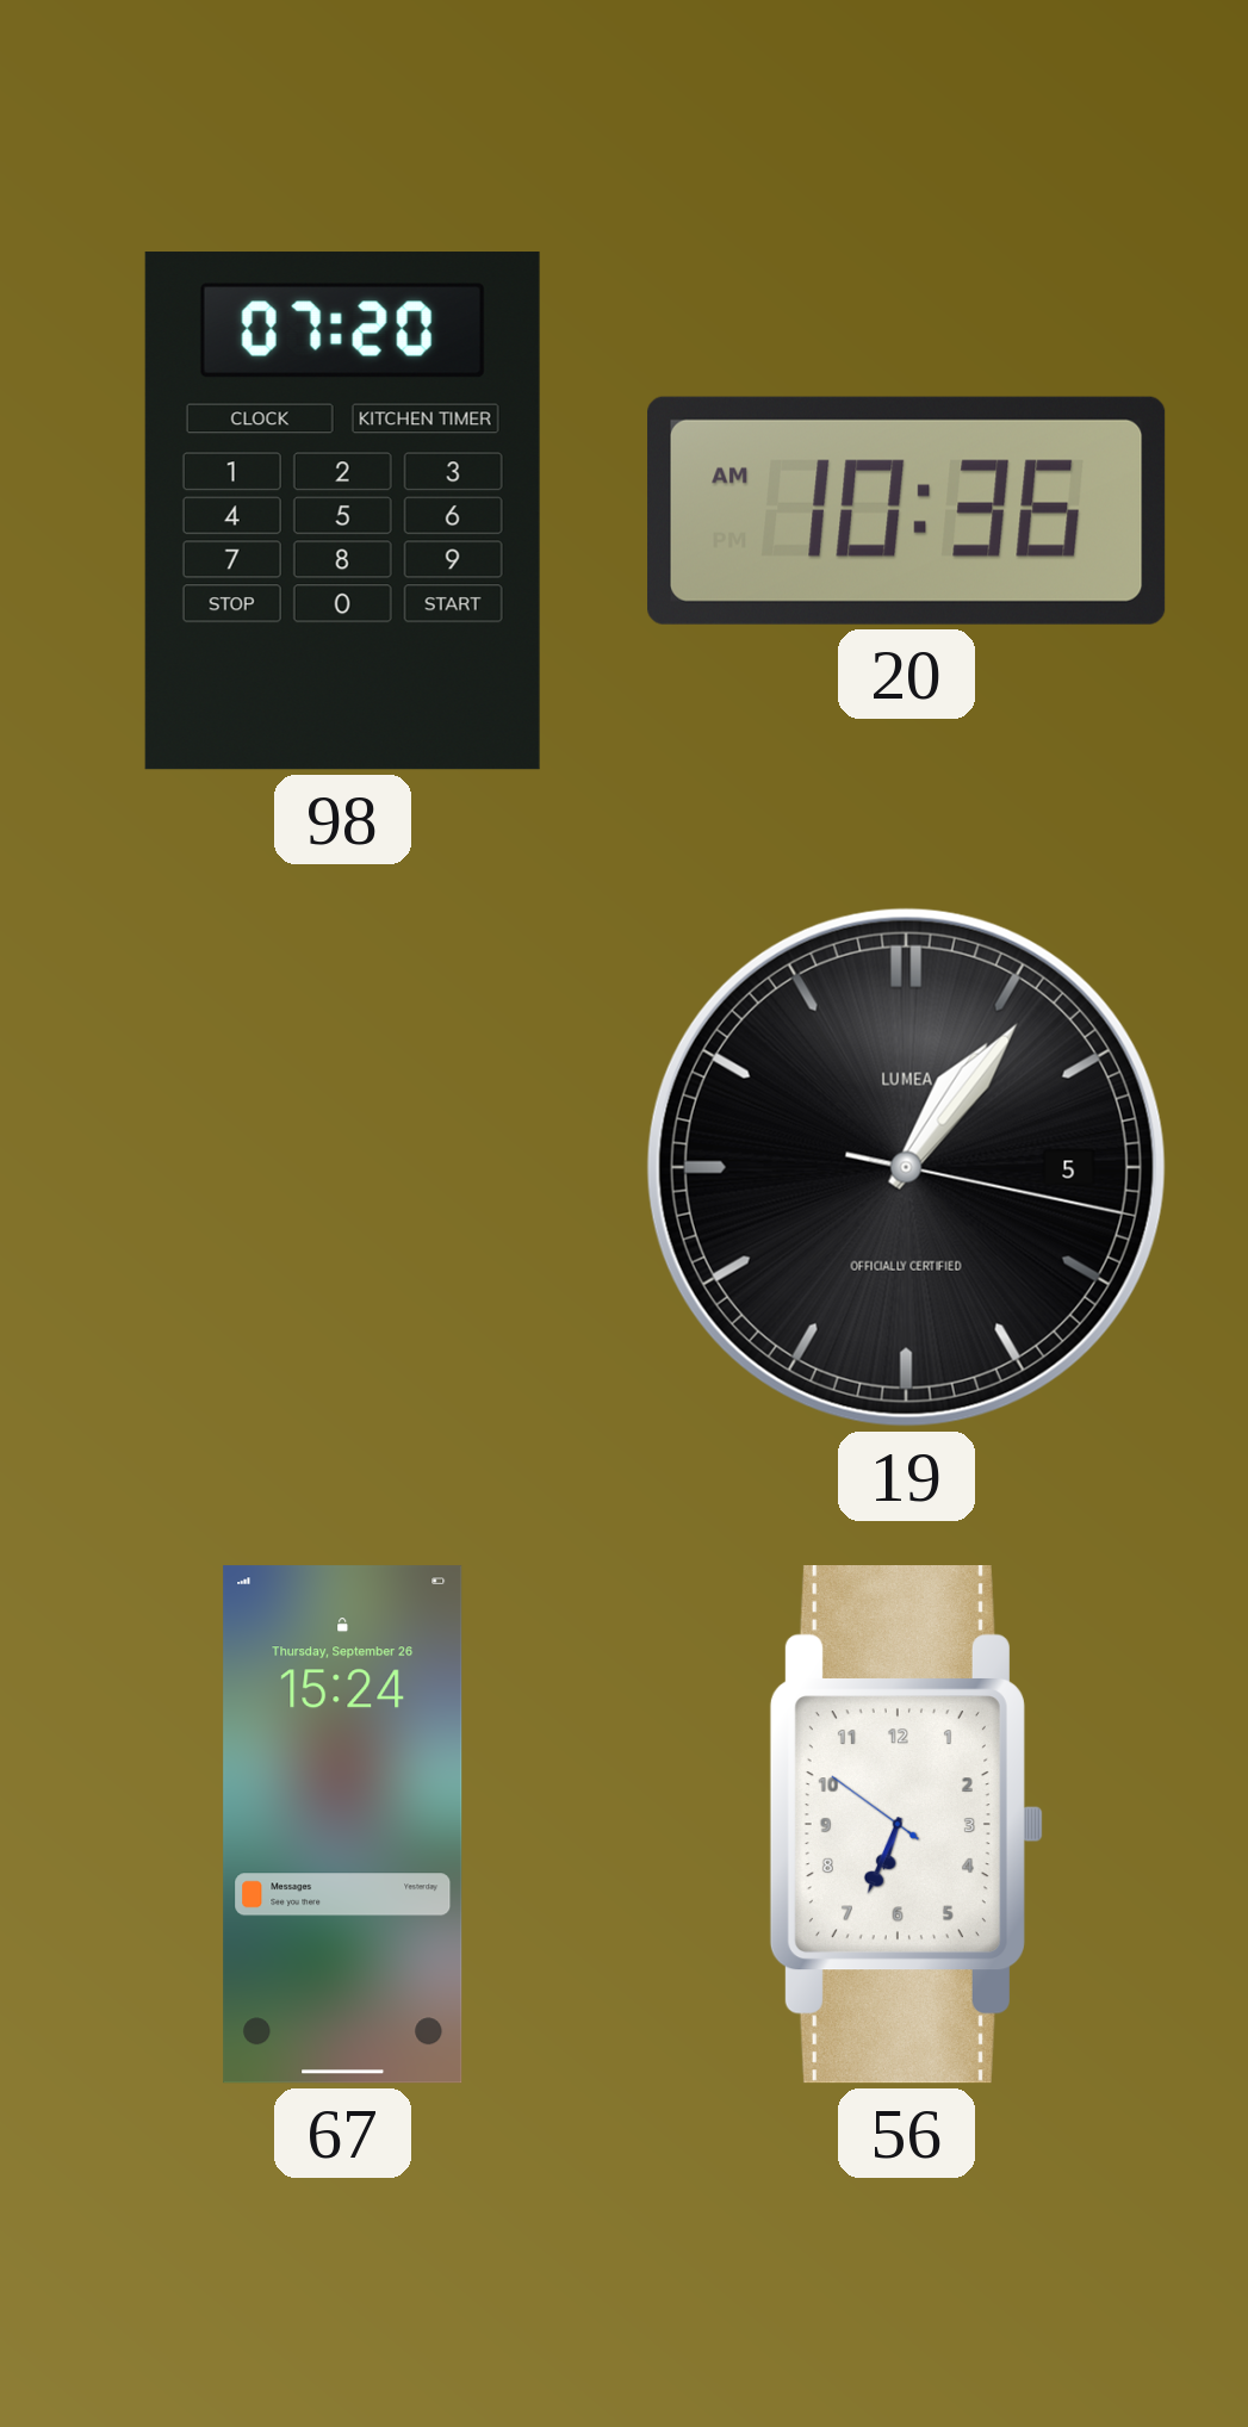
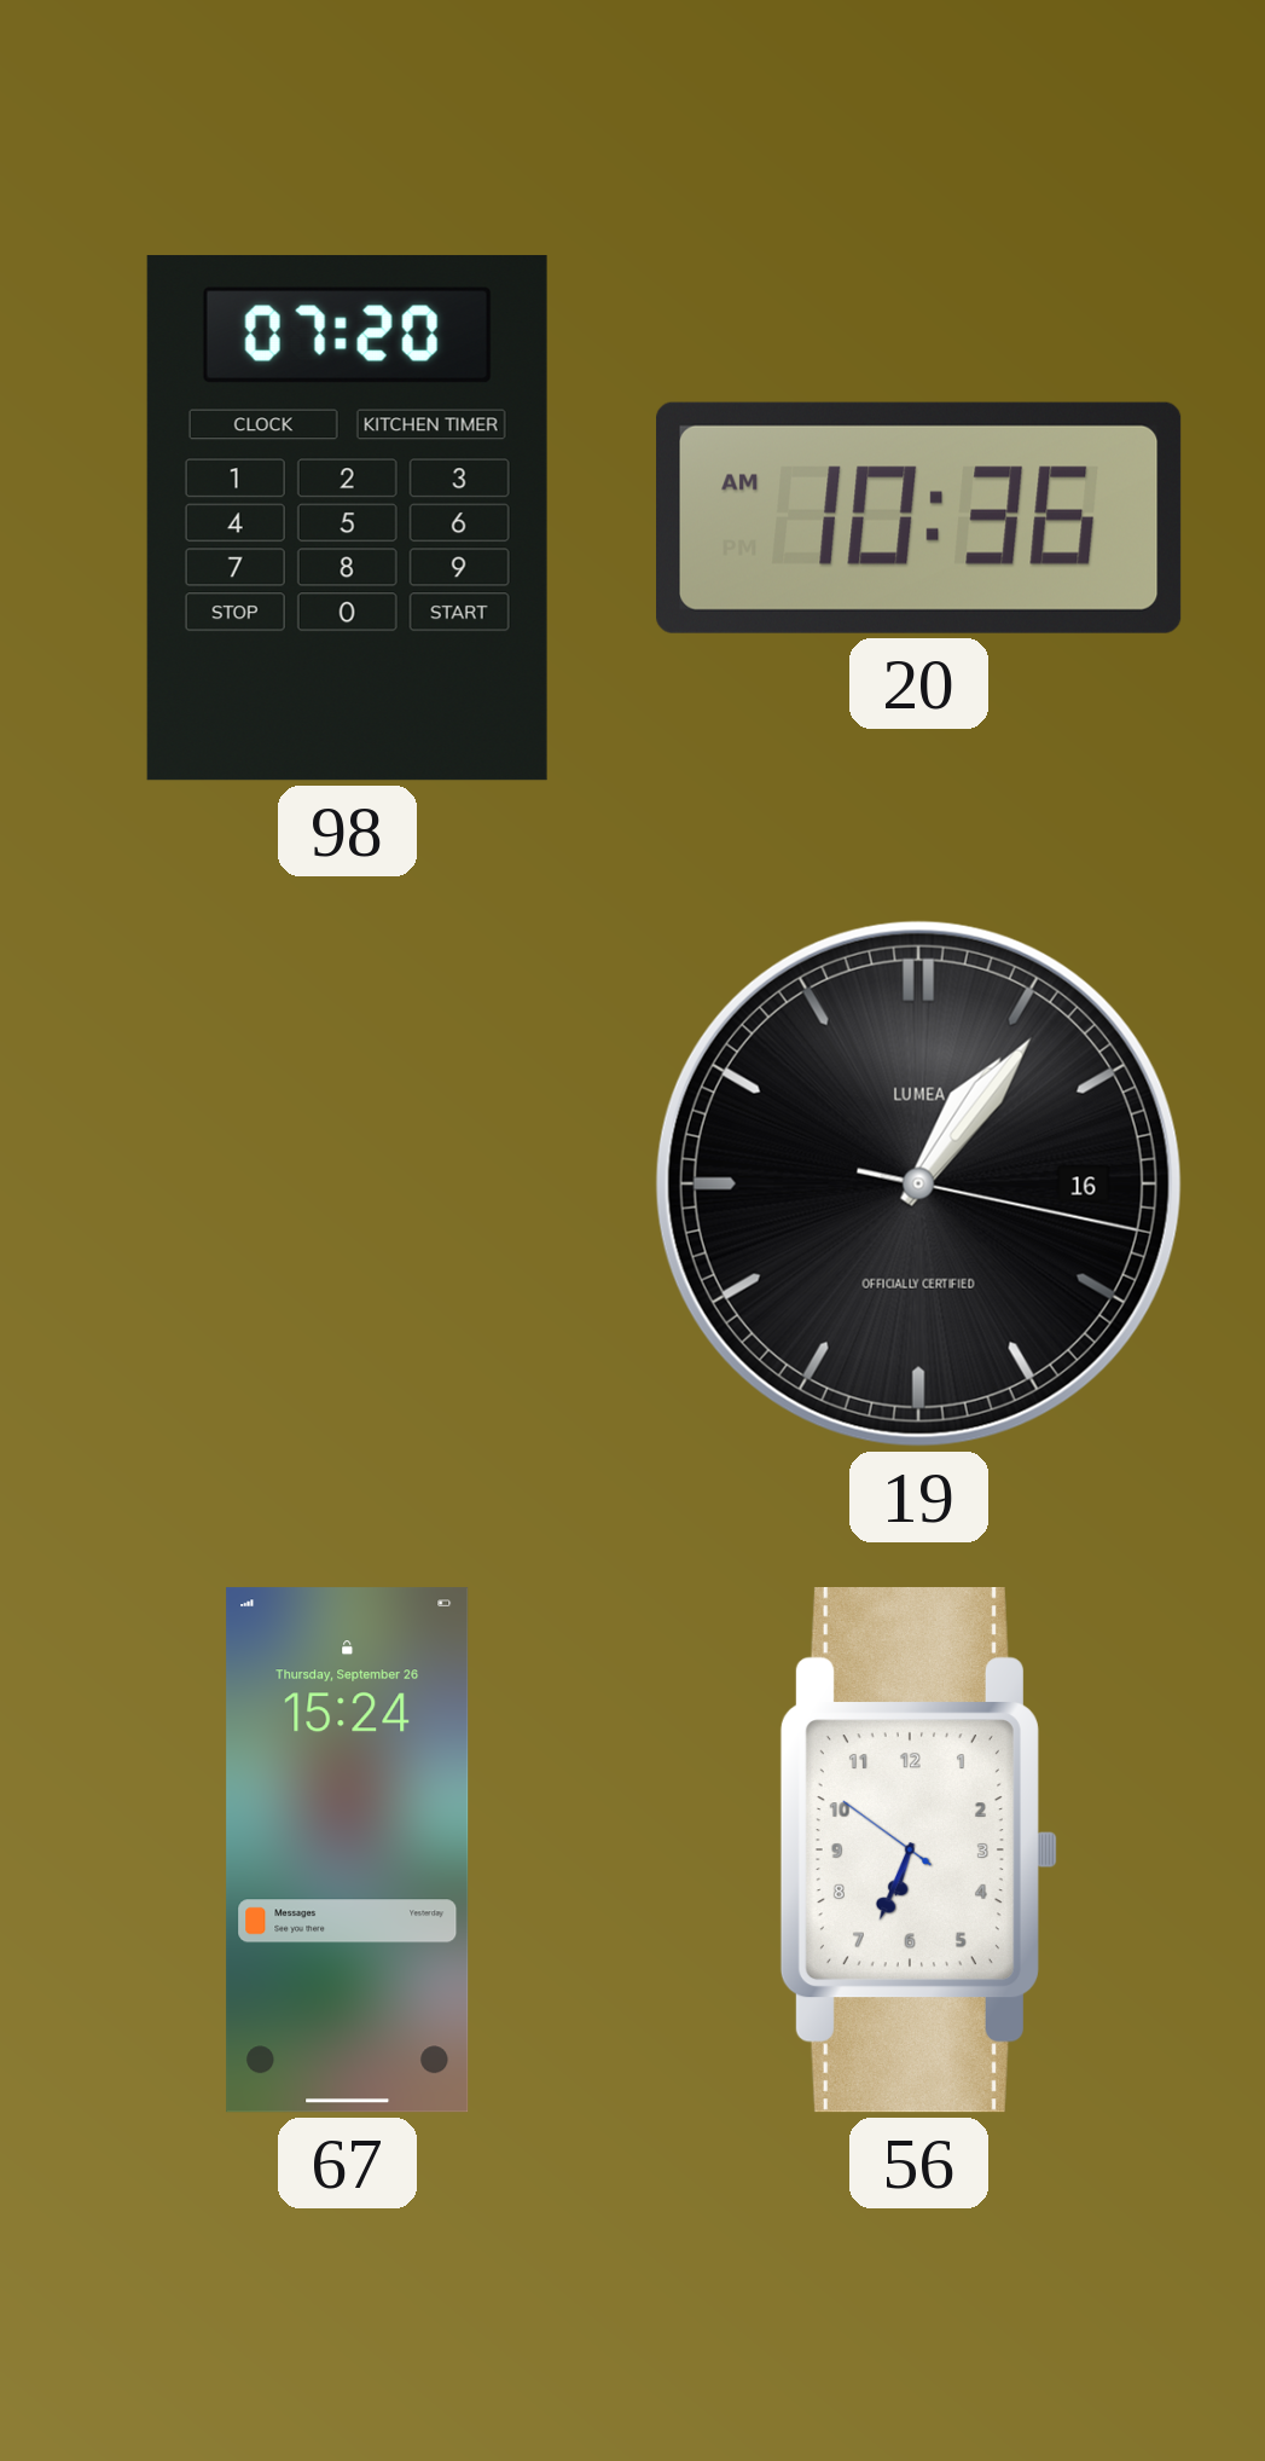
19 date: 5 -> 16 (918, 1183)
